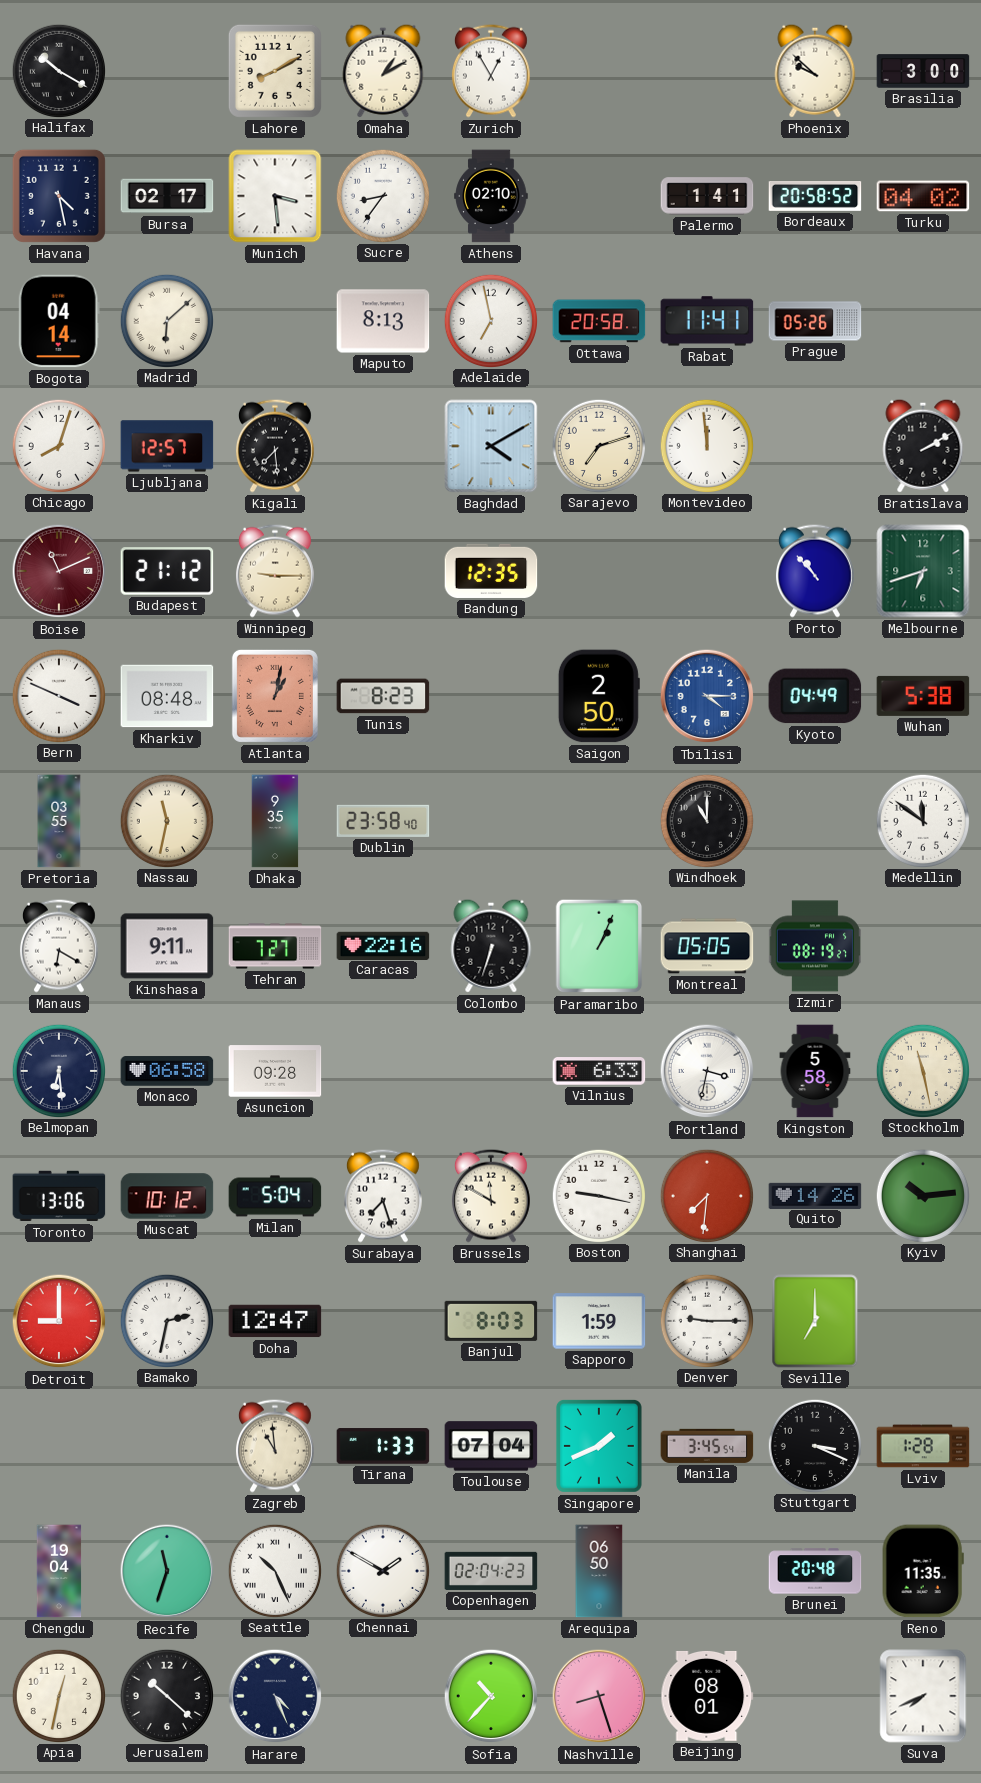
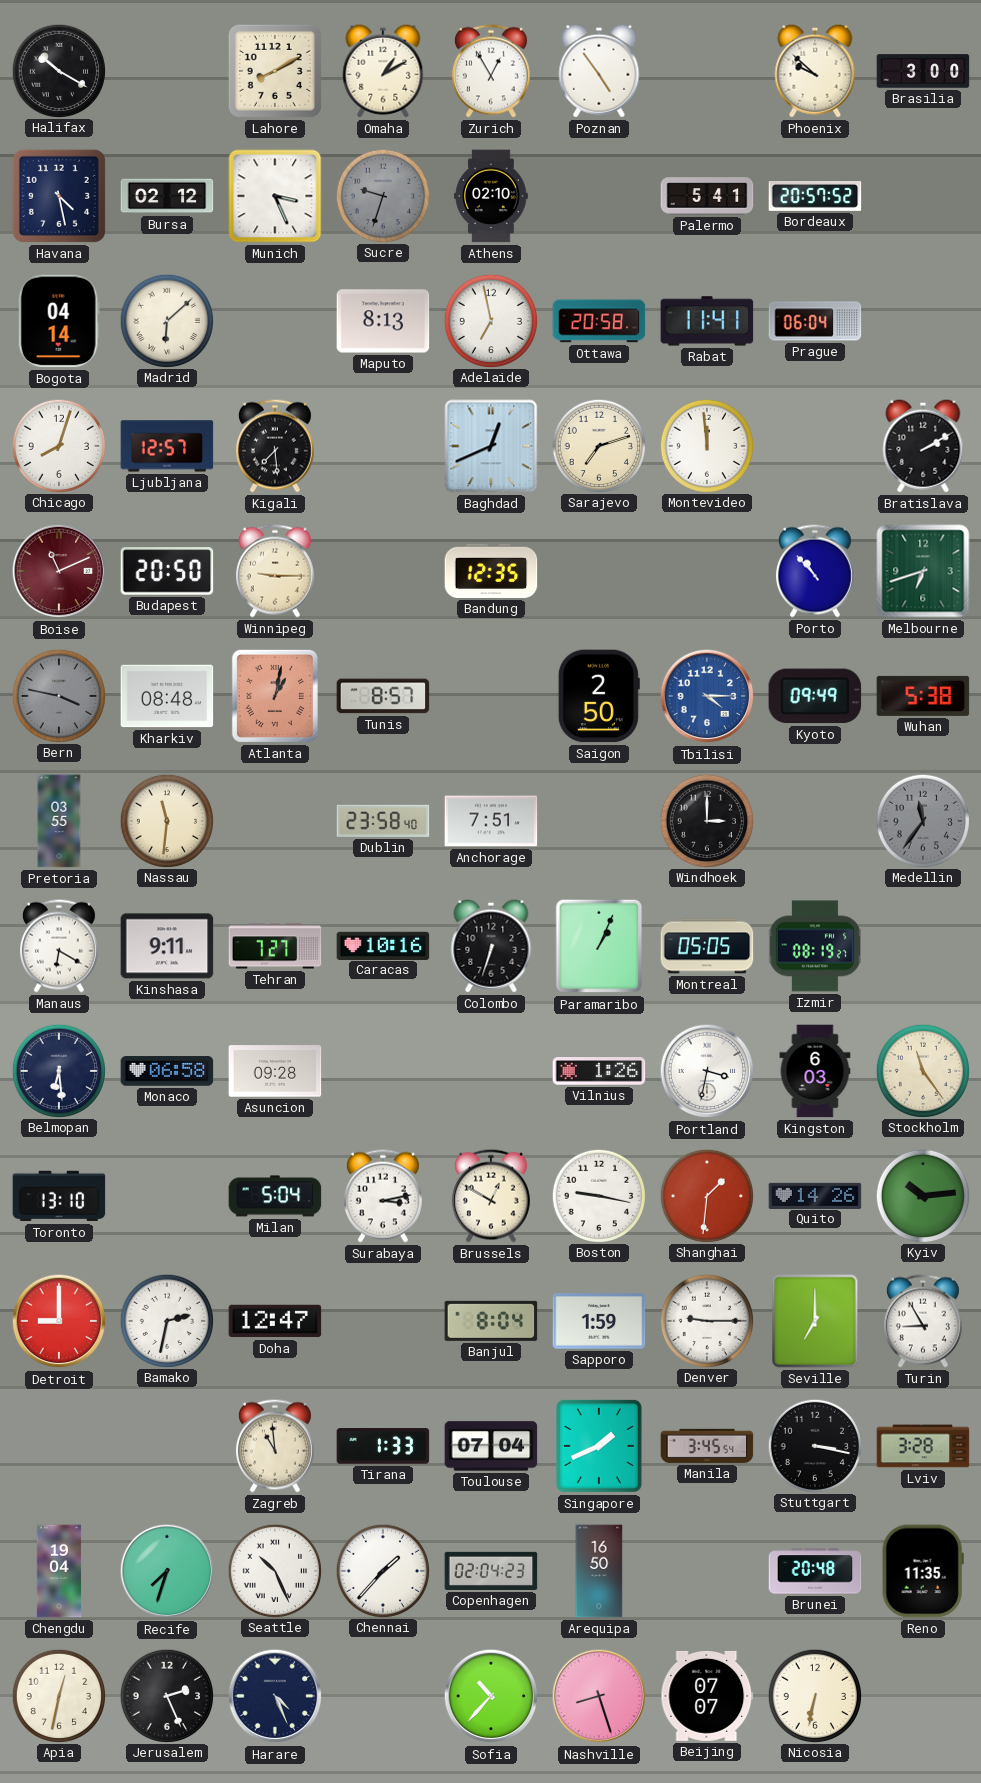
Poznan: none -> 4:54 (599, 71)
Bursa: 02:17 -> 02:12 (167, 196)
Munich: 3:29 -> 3:26 (275, 196)
Sucre: 8:36 -> 9:33 (382, 195)
Sucre dial: white -> grey (382, 195)
Palermo: 1:41 -> 5:41 (707, 196)
Bordeaux: 20:58 -> 20:57 (815, 197)
Turku: 04:02 -> none (923, 196)
Prague: 05:26 -> 06:04 (815, 321)
Baghdad: 4:10 -> 12:41 (491, 446)
Budapest: 21:12 -> 20:50 (167, 571)
Bern: 3:49 -> 3:47 (58, 695)
Bern dial: white -> grey (58, 695)
Tunis: 8:23 -> 8:57 (383, 696)
Kyoto: 04:49 -> 09:49 (815, 696)
Nassau: 11:32 -> 11:31 (166, 820)
Dhaka: 9:35 -> none (275, 821)
Anchorage: none -> 7:51 (491, 821)
Windhoek: 11:00 -> 3:00 (706, 820)
Medellin: 11:51 -> 11:36 (922, 820)
Medellin dial: white -> grey (922, 820)
Caracas: 22:16 -> 10:16 (383, 945)
Vilnius: 6:33 -> 1:26 (599, 1071)
Kingston: 5:58 -> 6:03 (815, 1071)
Stockholm: 11:28 -> 11:24 (922, 1070)
Toronto: 13:06 -> 13:10 (59, 1196)
Muscat: 10:12 -> none (167, 1196)
Surabaya: 7:27 -> 3:13 (383, 1196)
Brussels: 11:50 -> 12:50 (491, 1196)
Shanghai: 7:31 -> 1:31 (706, 1195)
Banjul: 8:03 -> 8:04 (491, 1321)
Turin: none -> 8:55 (923, 1321)
Stuttgart: 3:19 -> 3:17 (814, 1445)
Lviv: 1:28 -> 3:28 (923, 1446)
Recife: 11:33 -> 7:33 (167, 1571)
Chennai: 1:50 -> 1:37 (382, 1570)
Arequipa: 06:50 -> 16:50 (599, 1571)
Jerusalem: 10:22 -> 2:26 (166, 1695)
Beijing: 08:01 -> 07:07 (707, 1696)
Nicosia: none -> 6:32 (814, 1695)
Suva: 7:41 -> none (923, 1696)
